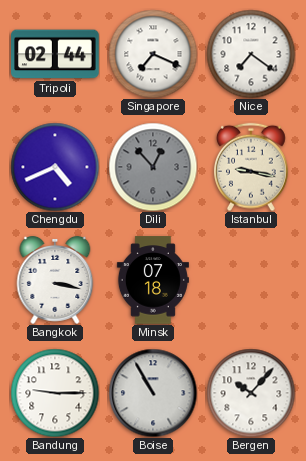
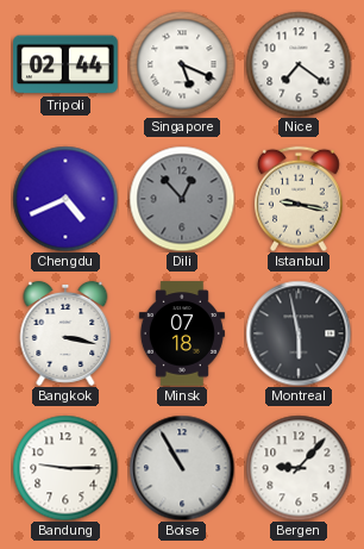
Singapore: 7:19 -> 5:19 (182, 64)
Montreal: none -> 5:58 (299, 333)
Bergen: 10:07 -> 9:07 (299, 468)
